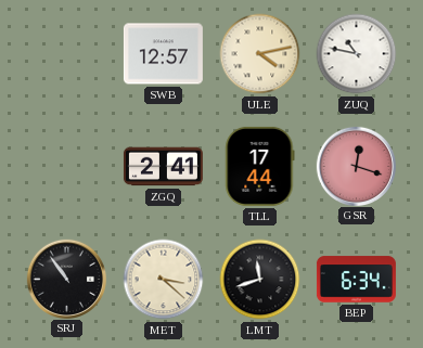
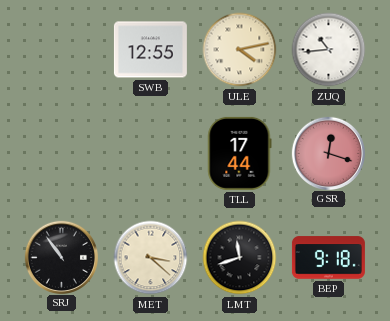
SWB: 12:57 -> 12:55 (150, 50)
ZUQ: 10:47 -> 10:44 (329, 50)
ZGQ: 2:41 -> none (163, 167)
BEP: 6:34 -> 9:18 (328, 258)
